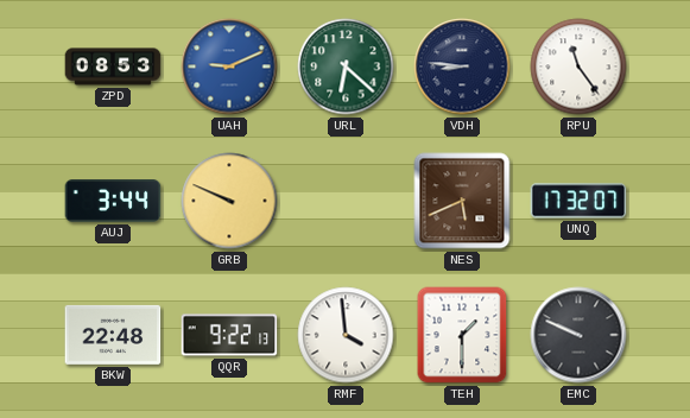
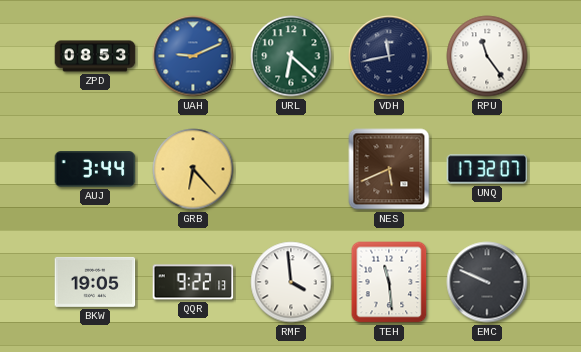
VDH: 8:46 -> 11:43 (389, 56)
GRB: 9:49 -> 6:23 (193, 169)
BKW: 22:48 -> 19:05 (95, 282)
TEH: 1:30 -> 11:29 (389, 282)
